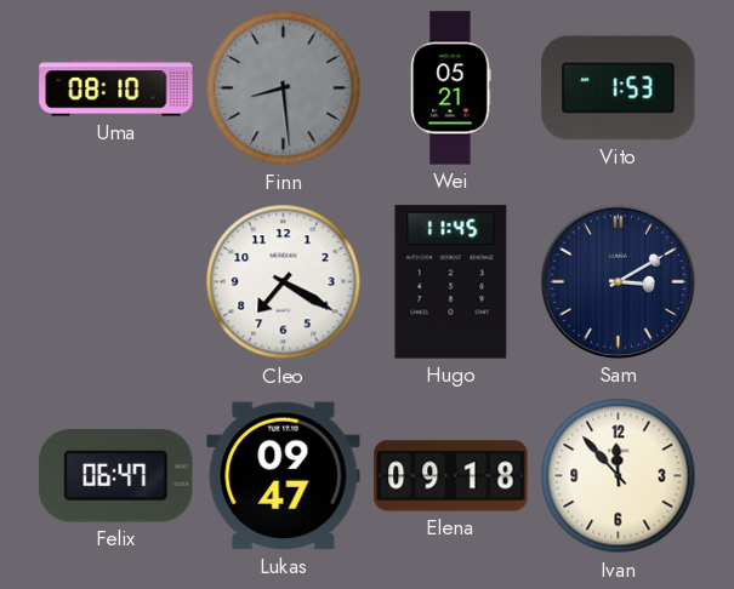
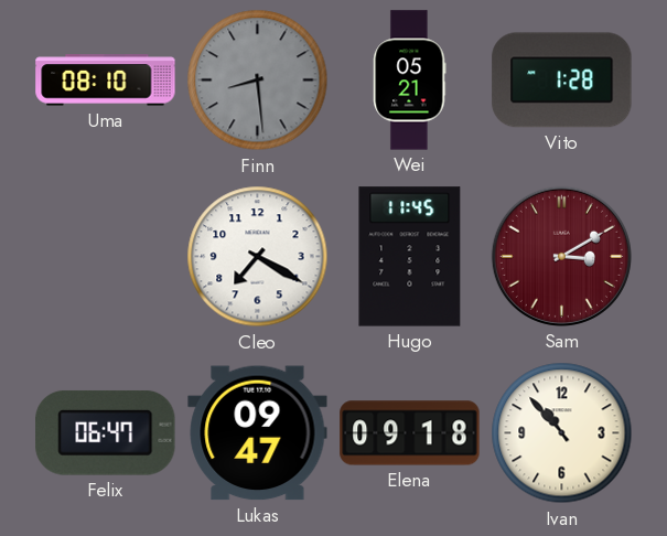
Vito: 1:53 -> 1:28 (562, 81)
Sam dial: navy -> burgundy (561, 256)
Ivan: 11:53 -> 10:53 (562, 433)
